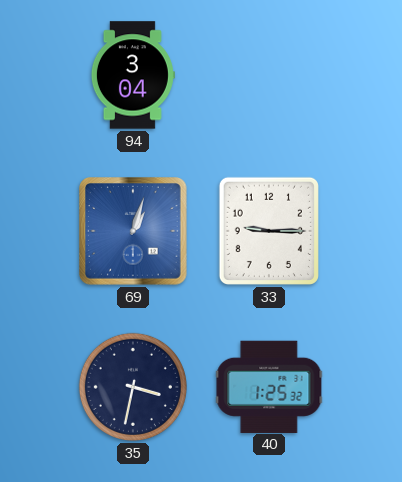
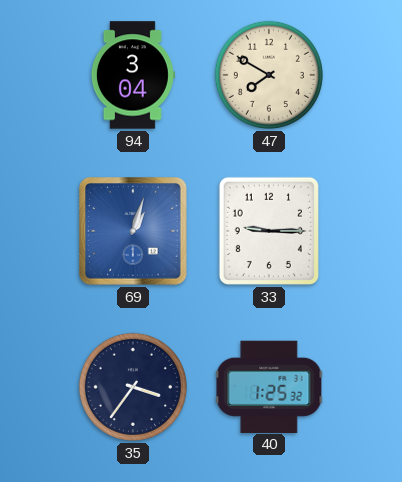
47: none -> 7:50 (269, 75)
35: 3:32 -> 3:36 (133, 387)
